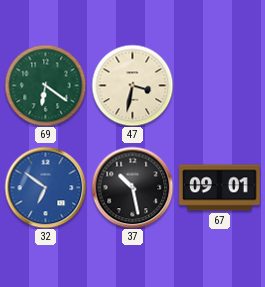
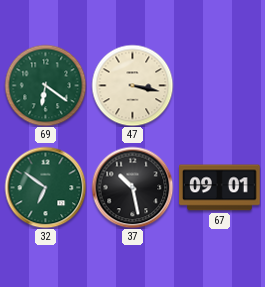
47: 3:32 -> 3:17 (132, 85)
32 dial: blue -> green (45, 187)
